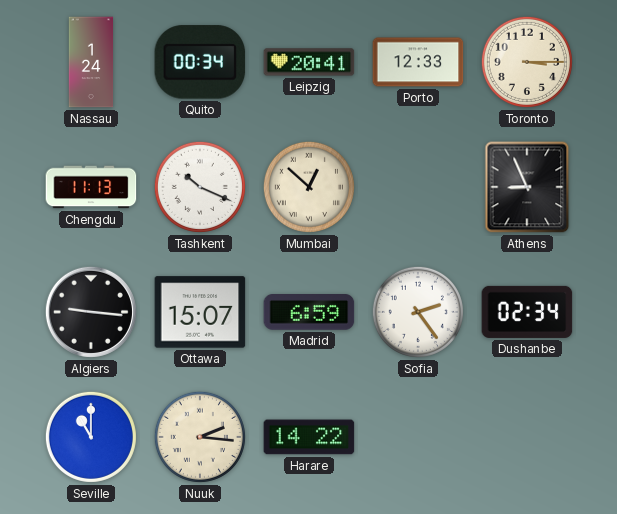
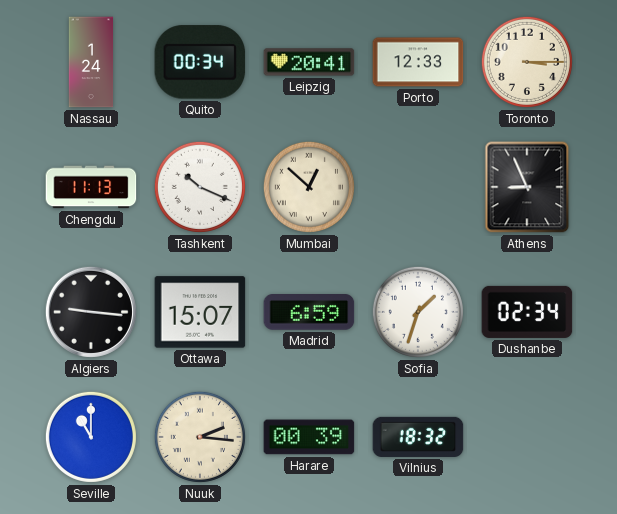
Sofia: 2:24 -> 1:33 (418, 312)
Harare: 14:22 -> 00:39 (309, 437)
Vilnius: none -> 18:32 (418, 437)
